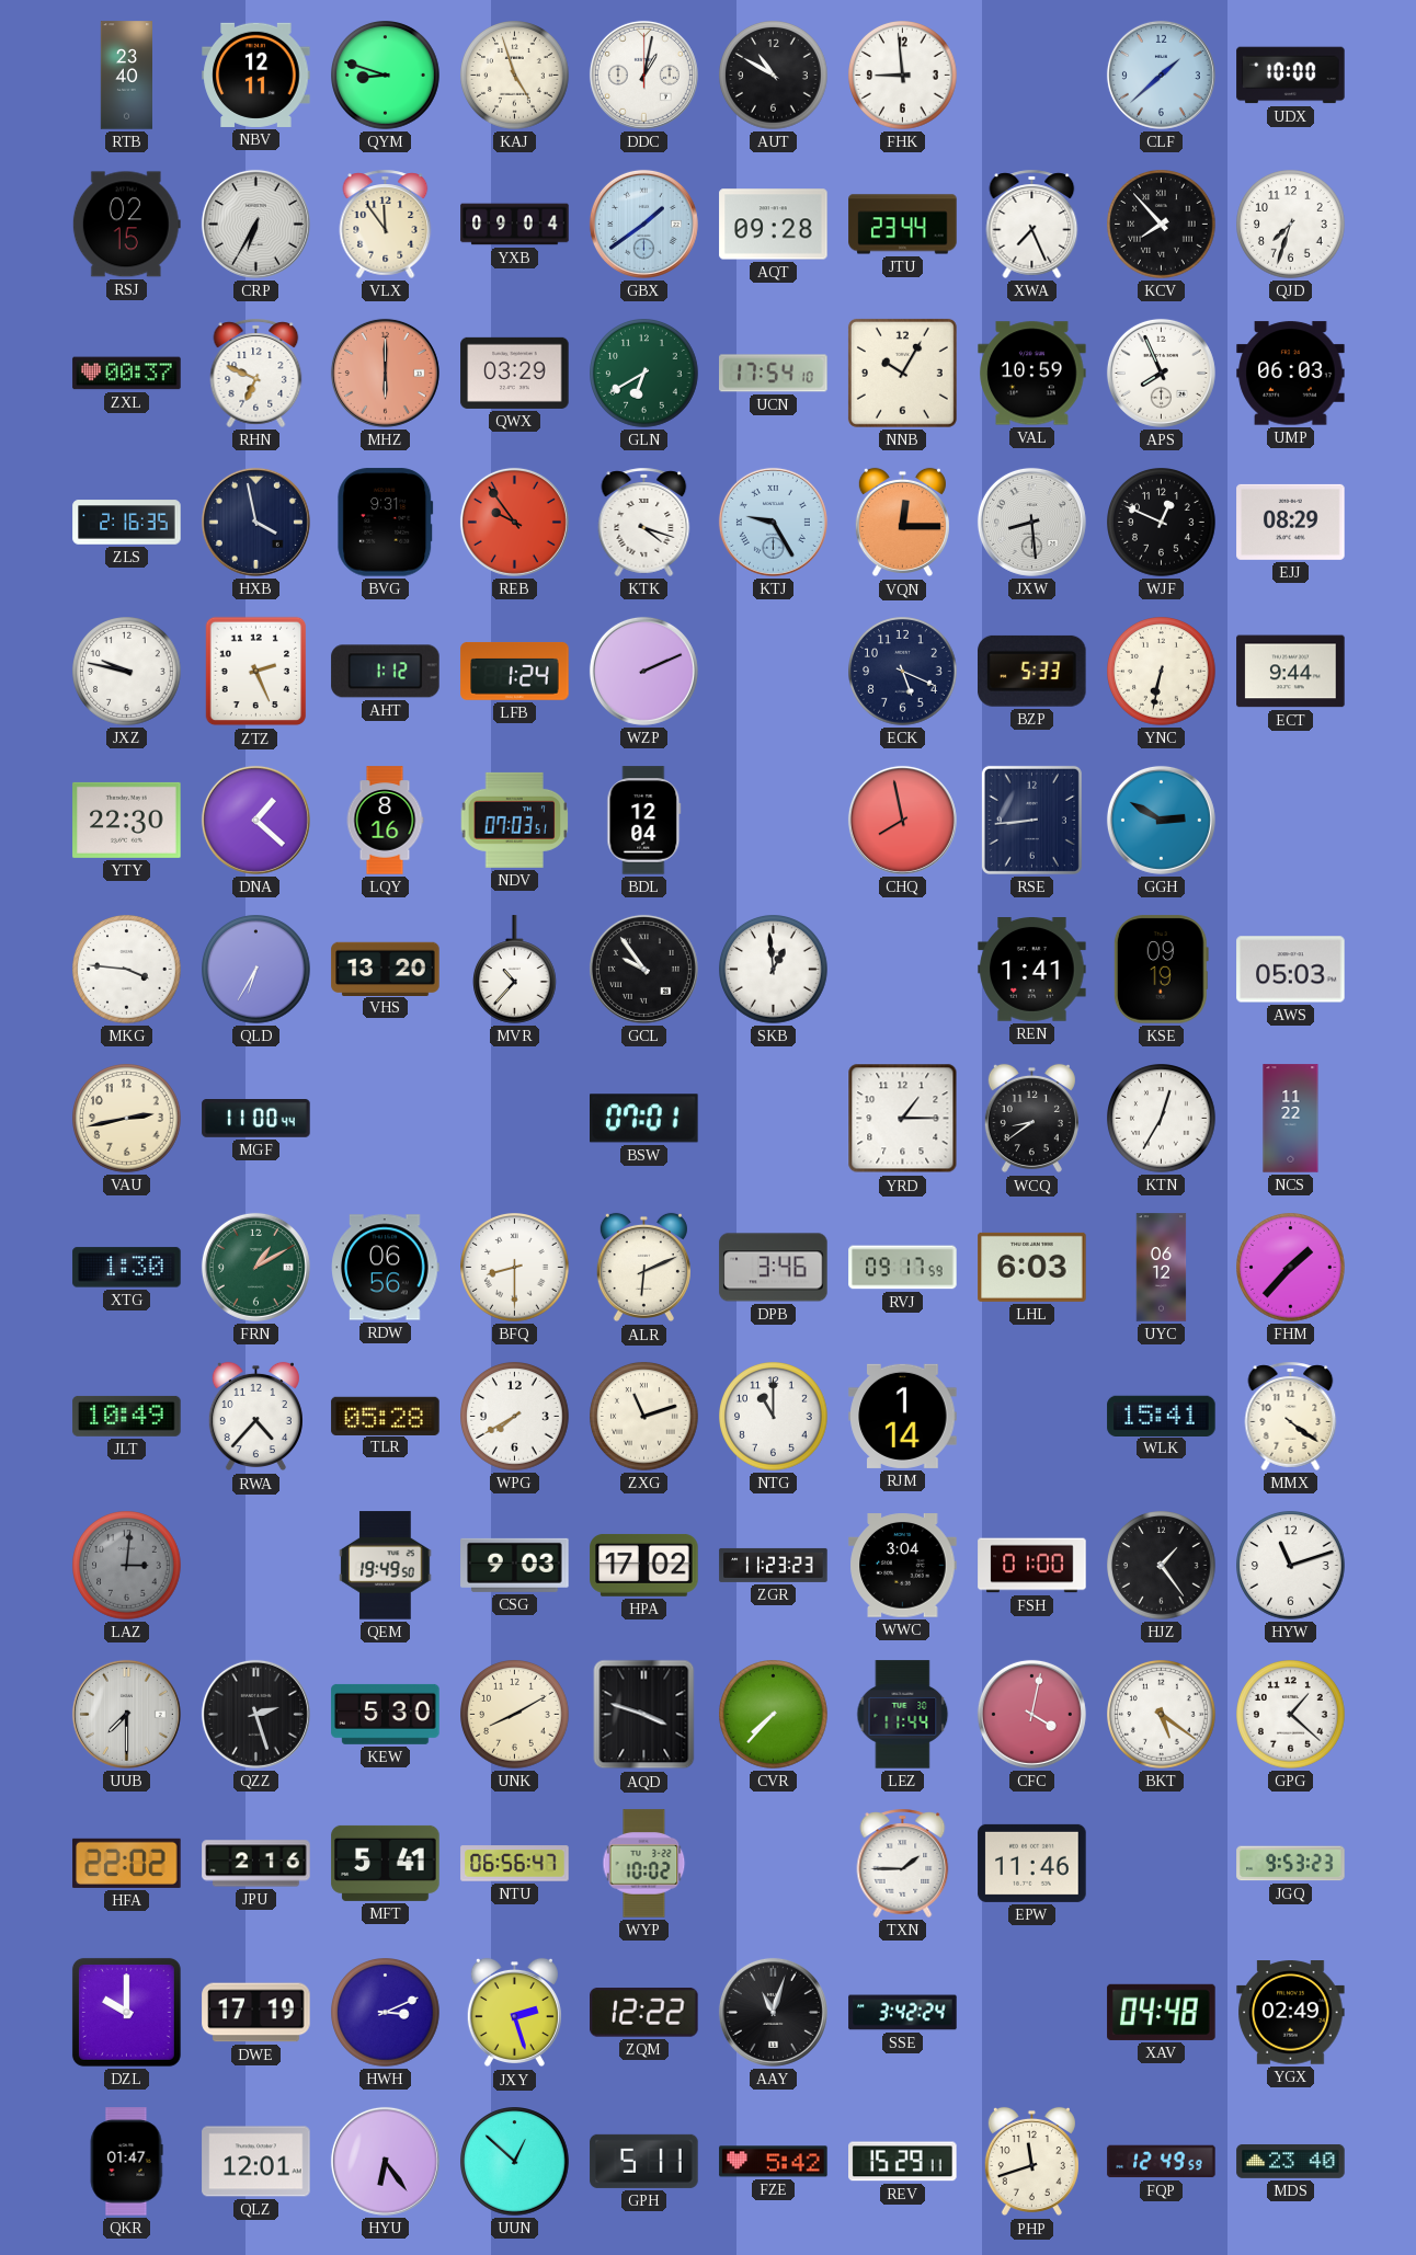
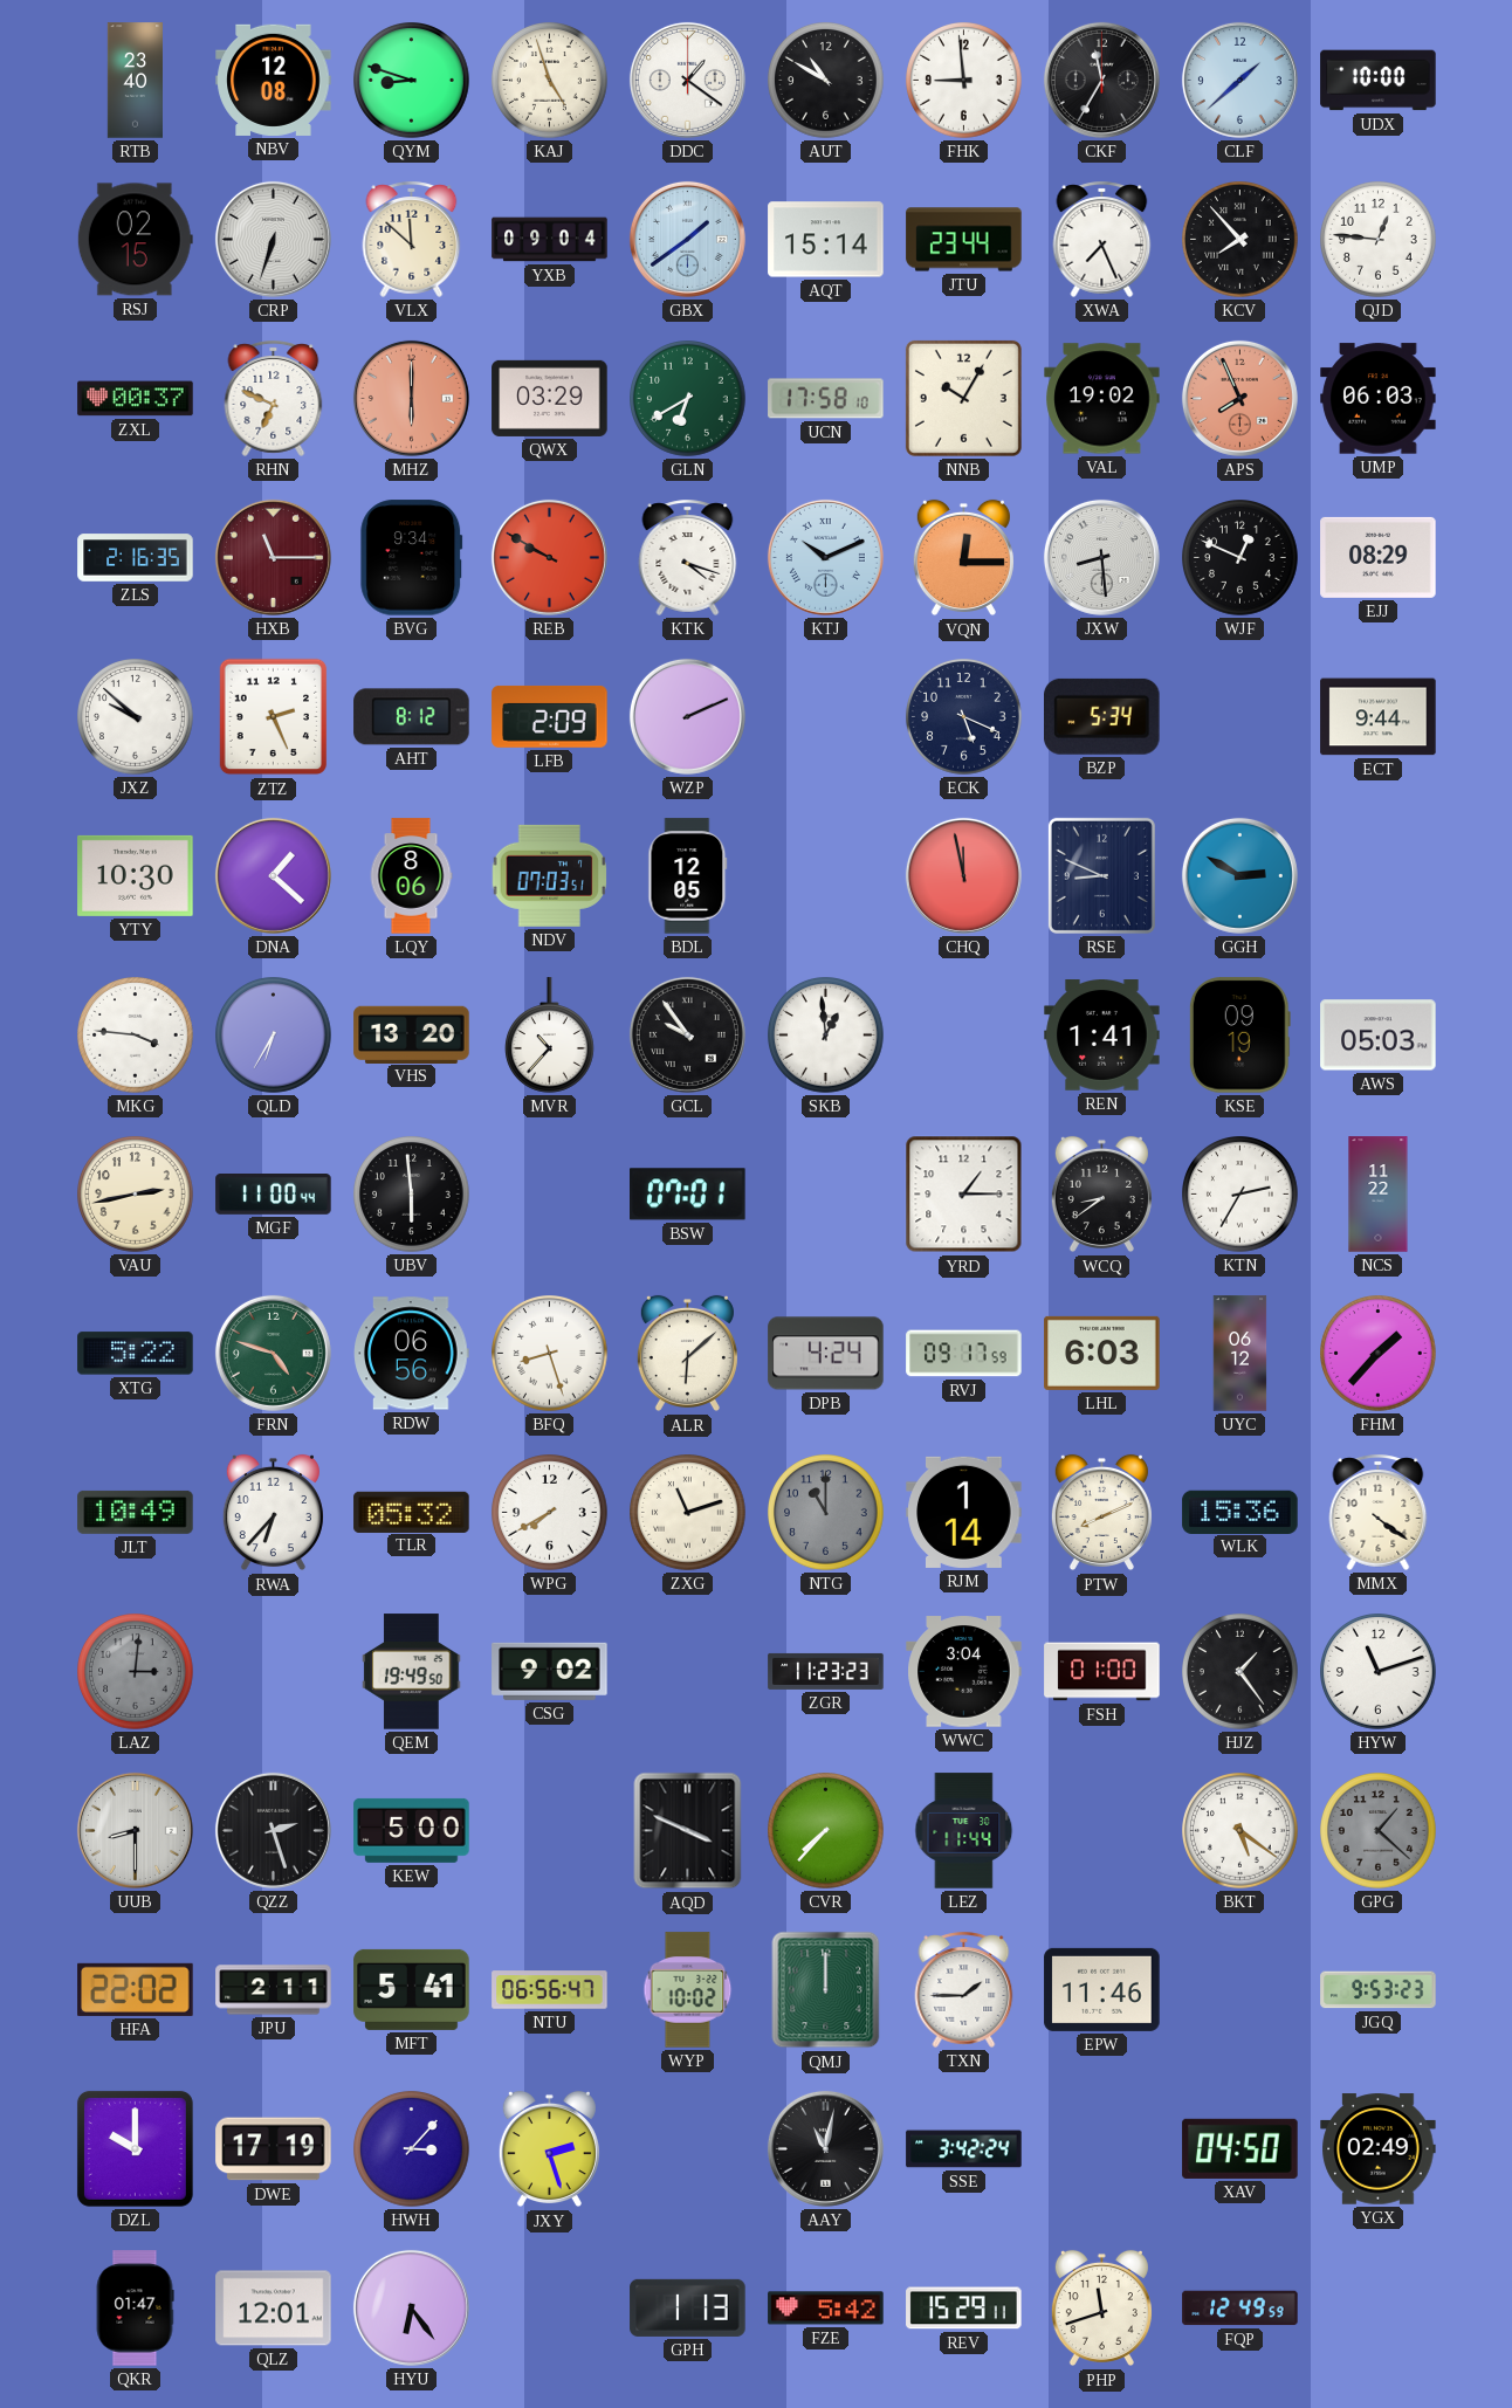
NBV: 12:11 -> 12:08 (274, 80)
DDC: 1:02 -> 1:21 (687, 80)
CKF: none -> 11:35 (1101, 80)
CRP: 6:35 -> 6:33 (273, 239)
VLX: 11:54 -> 11:52 (412, 239)
AQT: 09:28 -> 15:14 (826, 240)
QJD: 7:33 -> 12:46 (1379, 240)
UCN: 17:54 -> 17:58 (826, 399)
VAL: 10:59 -> 19:02 (1102, 399)
APS dial: white -> salmon (1239, 398)
HXB: 3:58 -> 11:15 (273, 557)
HXB dial: navy -> burgundy (273, 557)
BVG: 9:31 -> 9:34 (412, 558)
REB: 9:54 -> 9:50 (549, 557)
KTJ: 9:25 -> 10:11 (825, 557)
JXZ: 9:47 -> 9:52 (136, 717)
AHT: 1:12 -> 8:12 (412, 717)
LFB: 1:24 -> 2:09 (550, 716)
BZP: 5:33 -> 5:34 (1102, 716)
YNC: 6:32 -> none (1162, 672)
YTY: 22:30 -> 10:30 (136, 875)
LQY: 8:16 -> 8:06 (411, 876)
BDL: 12:04 -> 12:05 (688, 876)
CHQ: 7:58 -> 11:58 (963, 875)
RSE: 8:44 -> 8:49 (1101, 875)
UBV: none -> 5:59 (412, 1195)
KTN: 12:35 -> 2:35 (1240, 1195)
XTG: 1:30 -> 5:22 (136, 1354)
FRN: 1:10 -> 4:48 (273, 1353)
BFQ: 8:30 -> 8:27 (550, 1354)
ALR: 6:11 -> 6:08 (687, 1354)
DPB: 3:46 -> 4:24 (826, 1354)
RWA: 4:37 -> 6:37 (273, 1513)
TLR: 05:28 -> 05:32 (412, 1512)
NTG dial: white -> grey (826, 1513)
PTW: none -> 8:11 (1101, 1513)
WLK: 15:41 -> 15:36 (1240, 1512)
CSG: 9:03 -> 9:02 (550, 1671)
HPA: 17:02 -> none (644, 1565)
UUB: 7:30 -> 8:30 (135, 1830)
KEW: 5:30 -> 5:00 (412, 1830)
UNK: 8:10 -> none (515, 1715)
AQD: 3:48 -> 3:49 (688, 1831)
CFC: 4:02 -> none (1031, 1714)
GPG dial: white -> grey (1379, 1831)
JPU: 2:16 -> 2:11 (274, 1990)
QMJ: none -> 12:00 (826, 1990)
HWH: 3:11 -> 3:07 (412, 2149)
ZQM: 12:22 -> none (644, 2013)
AAY: 11:03 -> 11:02 (825, 2148)
XAV: 04:48 -> 04:50 (1240, 2148)
UUN: 12:52 -> none (515, 2162)
GPH: 5:11 -> 1:13 (688, 2307)
MDS: 23:40 -> none (1291, 2161)
